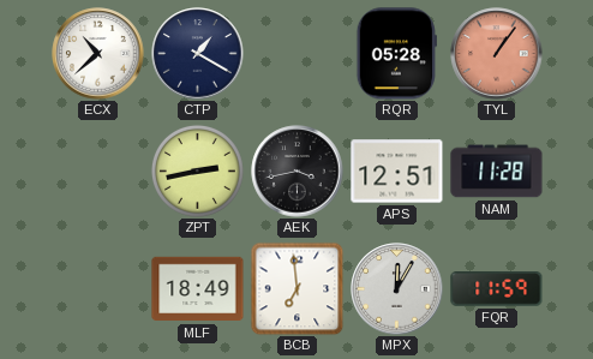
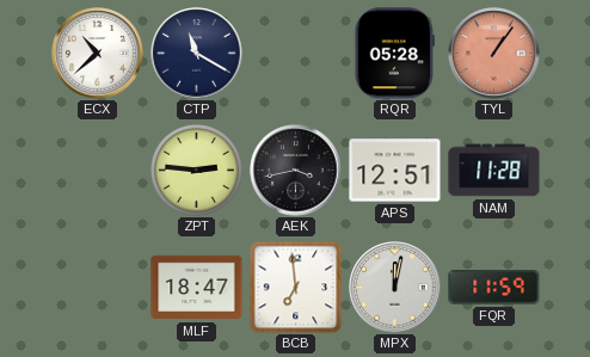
CTP: 1:20 -> 11:20 (197, 54)
ZPT: 2:43 -> 2:46 (196, 170)
MLF: 18:49 -> 18:47 (197, 288)
MPX: 12:05 -> 12:02 (395, 288)
